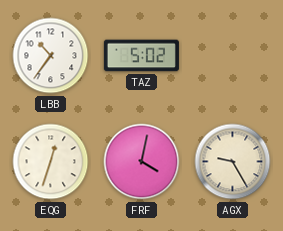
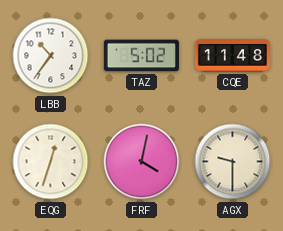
CQE: none -> 11:48 (232, 56)
AGX: 9:25 -> 9:30 (233, 162)
